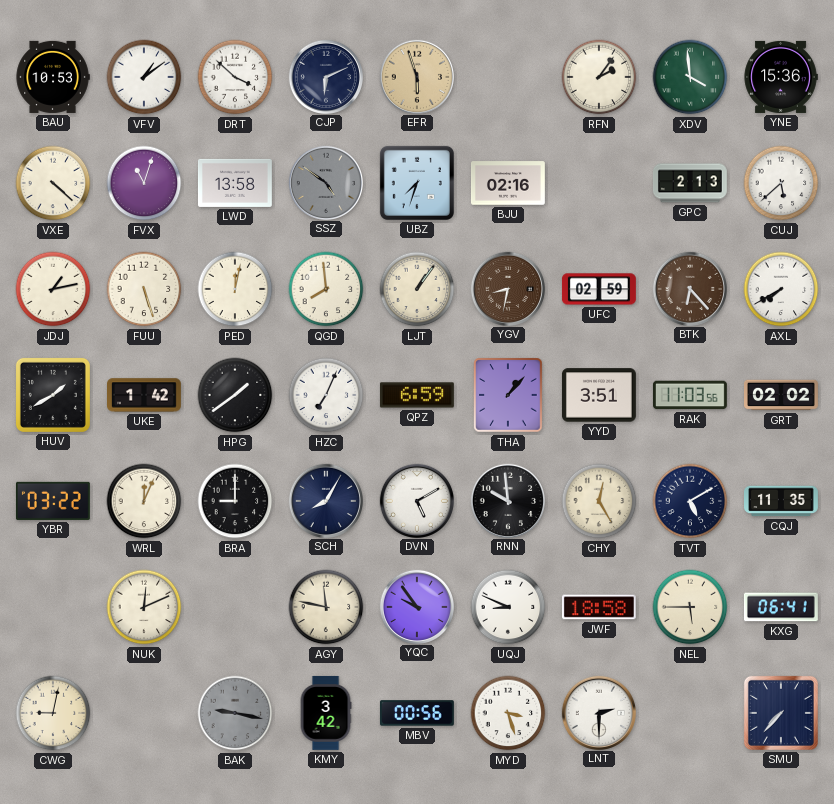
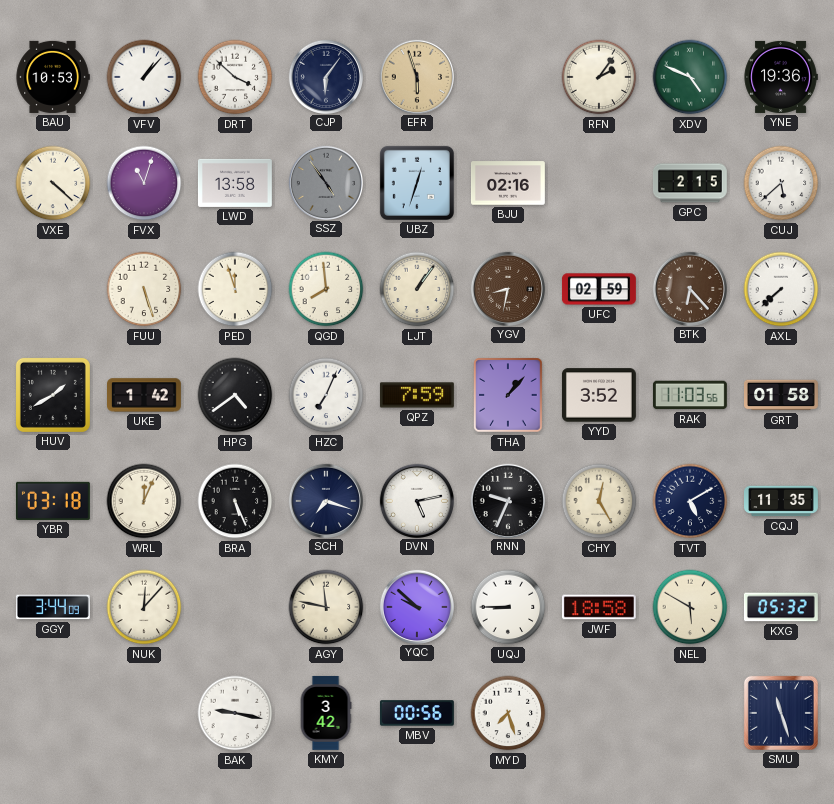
VFV: 1:09 -> 1:07 (144, 77)
CJP: 6:11 -> 6:06 (325, 76)
XDV: 3:59 -> 4:49 (690, 77)
YNE: 15:36 -> 19:36 (781, 77)
SSZ: 4:51 -> 4:54 (325, 182)
UBZ: 7:33 -> 12:33 (417, 183)
GPC: 2:13 -> 2:15 (690, 183)
JDJ: 1:13 -> none (53, 289)
PED: 12:02 -> 11:57 (235, 289)
AXL: 7:40 -> 7:38 (781, 289)
HPG: 1:39 -> 4:39 (235, 395)
QPZ: 6:59 -> 7:59 (417, 395)
YYD: 3:51 -> 3:52 (599, 395)
GRT: 02:02 -> 01:58 (782, 395)
YBR: 03:22 -> 03:18 (53, 501)
BRA: 9:00 -> 5:26 (235, 501)
SCH: 8:05 -> 7:18 (325, 500)
DVN: 5:10 -> 5:13 (416, 500)
RNN: 9:59 -> 9:34 (507, 500)
GGY: none -> 3:44 (53, 607)
NUK: 12:11 -> 12:07 (144, 607)
YQC: 9:54 -> 9:52 (416, 606)
UQJ: 8:49 -> 8:45 (508, 607)
NEL: 5:45 -> 5:50 (690, 607)
KXG: 06:41 -> 05:32 (781, 607)
CWG: 9:02 -> none (53, 713)
BAK dial: grey -> white (235, 713)
MYD: 3:27 -> 7:27 (508, 713)
LNT: 2:30 -> none (598, 712)
SMU: 7:37 -> 11:27 (781, 713)
